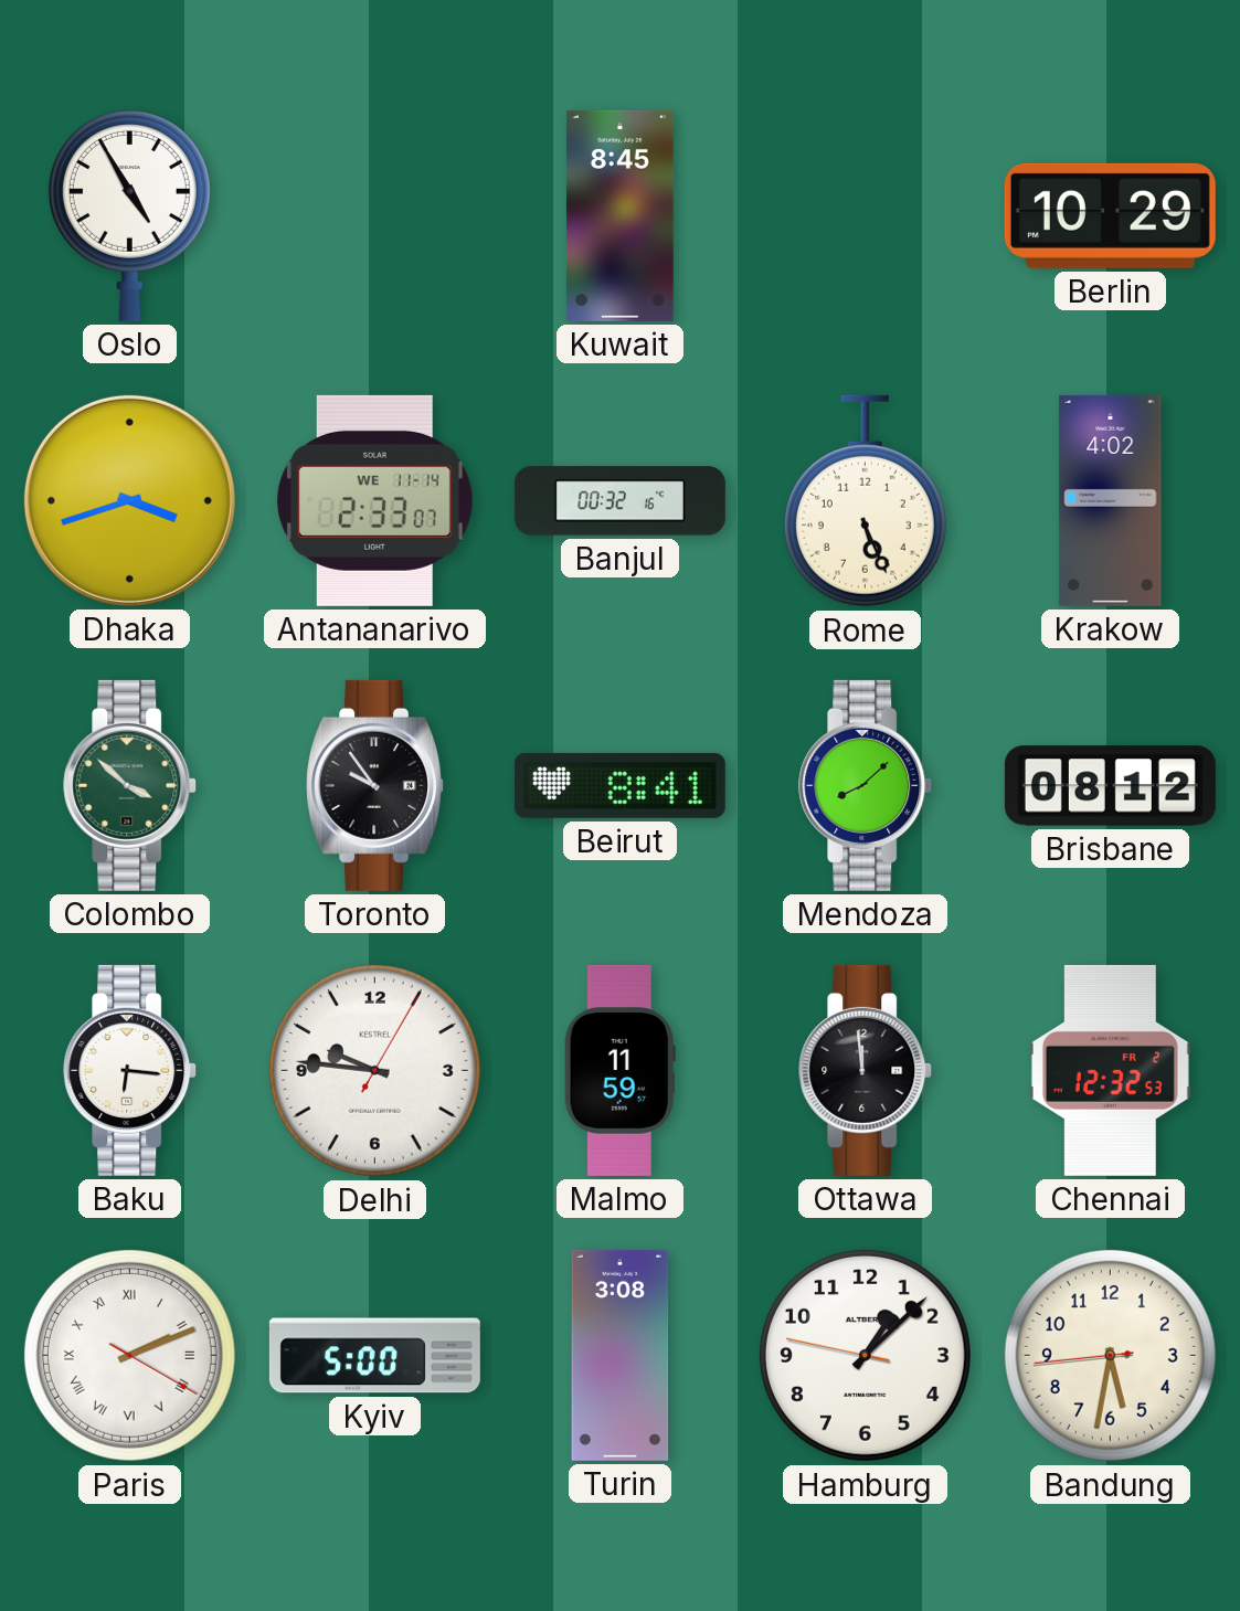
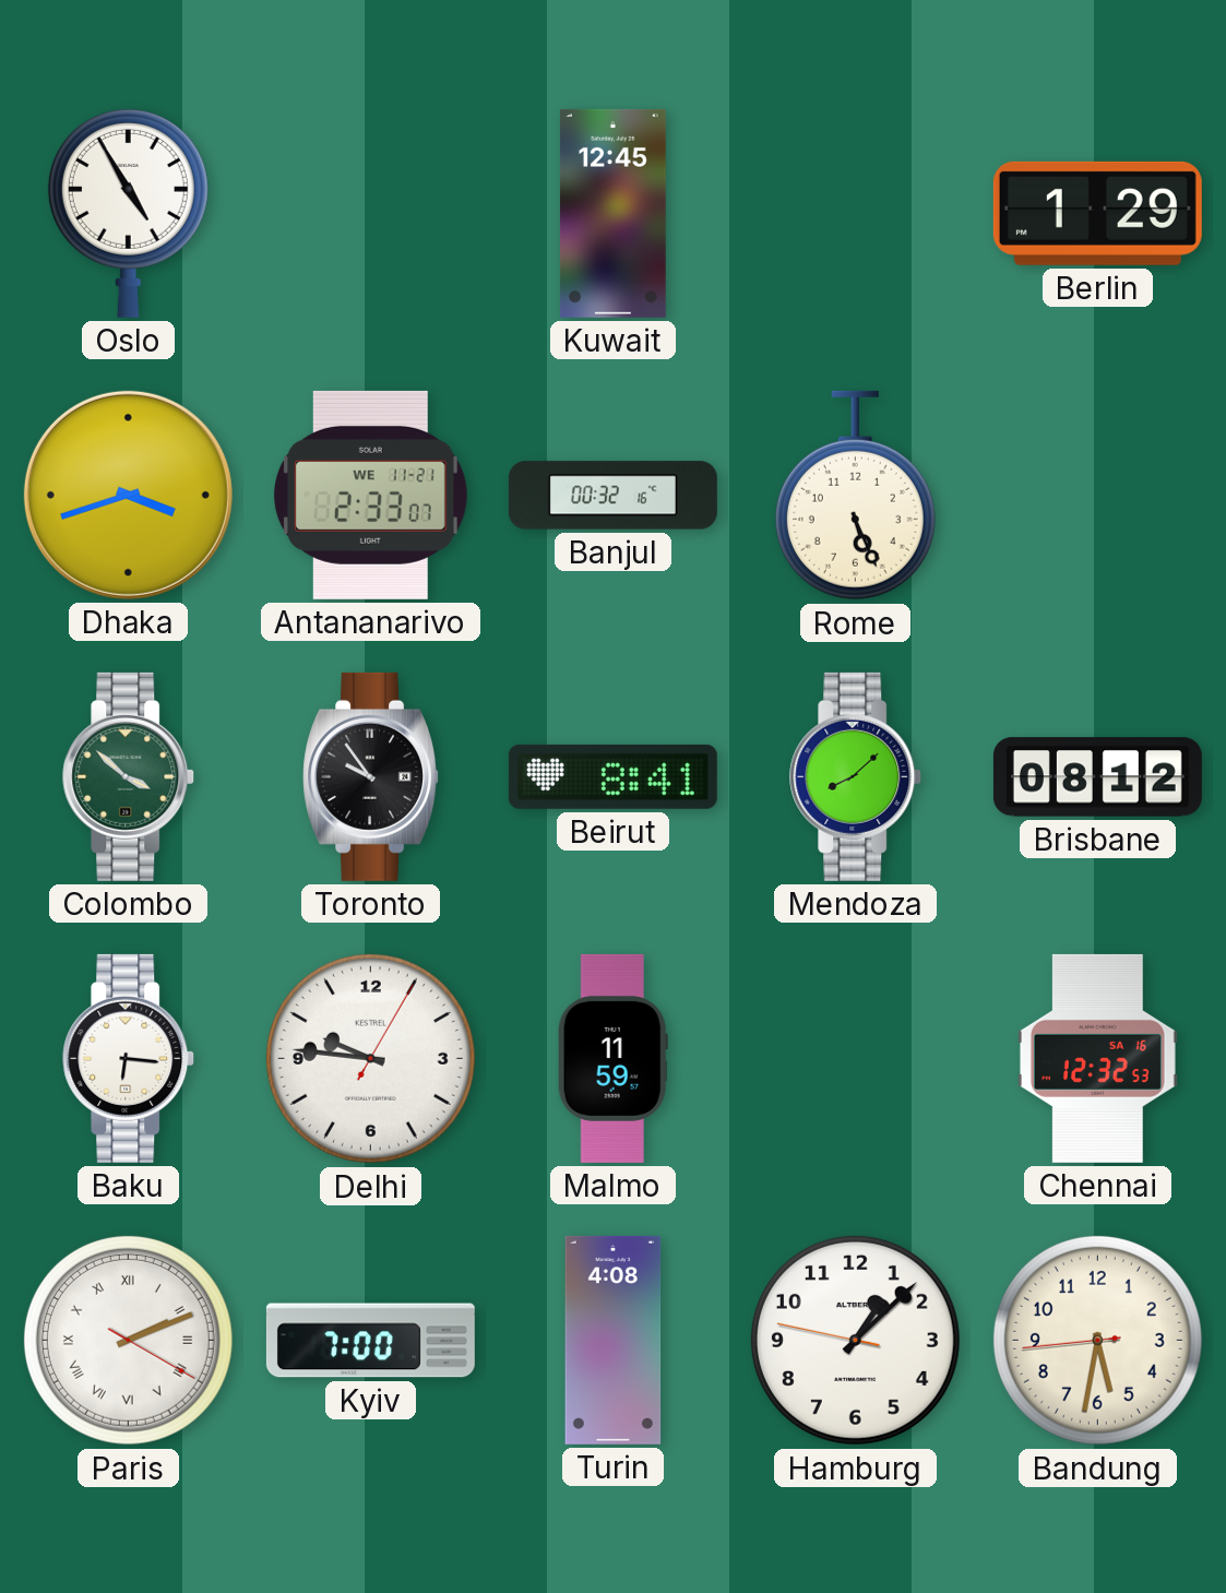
Kuwait: 8:45 -> 12:45 (612, 213)
Berlin: 10:29 -> 1:29 (1097, 213)
Antananarivo date: WE 11-14 -> WE 11-21 (371, 495)
Krakow: 4:02 -> none (1111, 500)
Ottawa: 11:59 -> none (866, 1070)
Chennai date: FR 2 -> SA 16 (1097, 1058)
Kyiv: 5:00 -> 7:00 (370, 1341)
Turin: 3:08 -> 4:08 (614, 1340)
